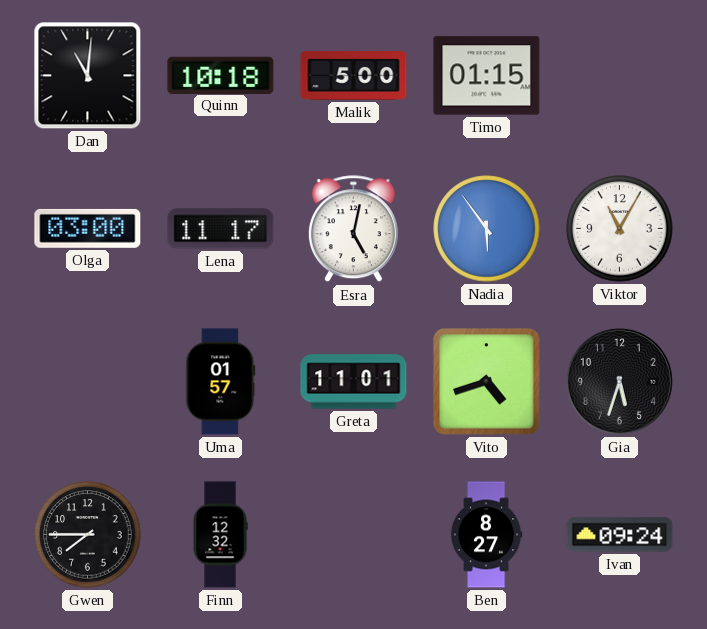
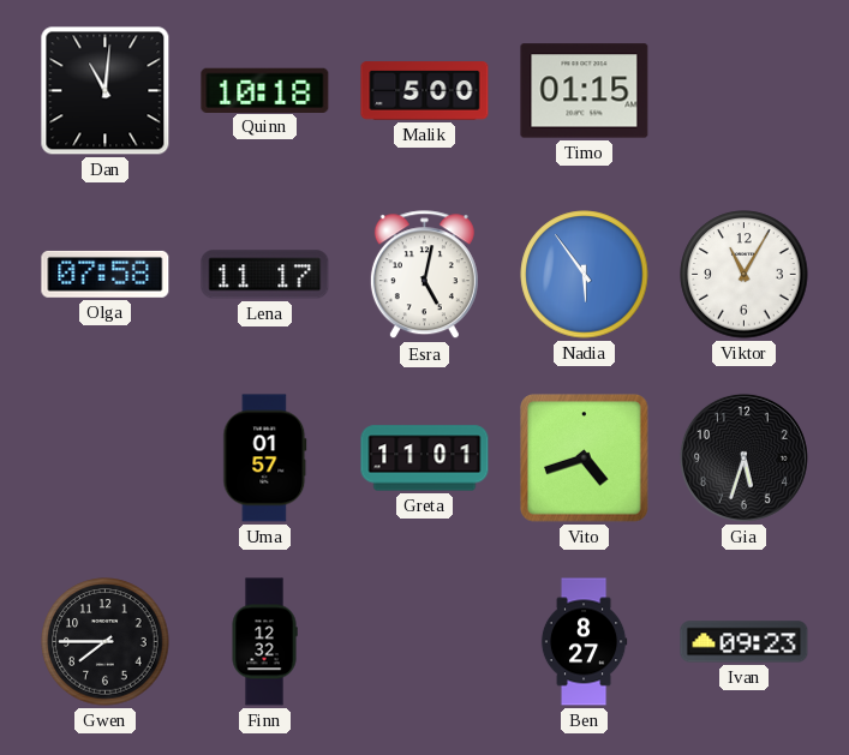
Olga: 03:00 -> 07:58 (106, 274)
Ivan: 09:24 -> 09:23 (745, 642)
